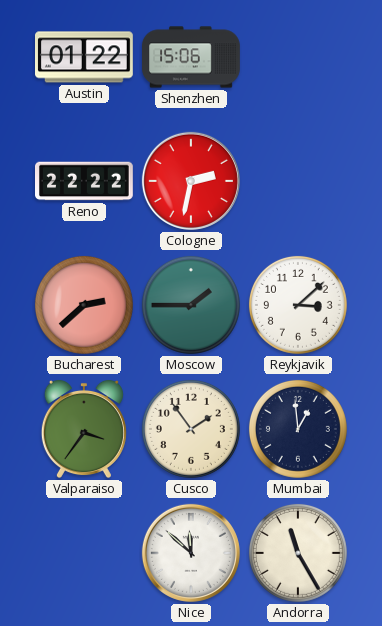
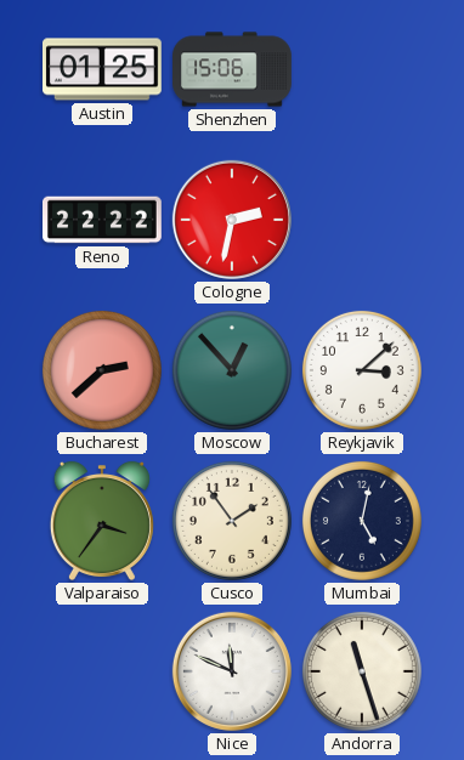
Austin: 01:22 -> 01:25 (103, 69)
Moscow: 1:45 -> 12:53 (232, 370)
Mumbai: 12:59 -> 5:02 (362, 521)
Nice: 11:52 -> 11:49 (232, 671)
Andorra: 11:25 -> 11:27 (362, 671)
